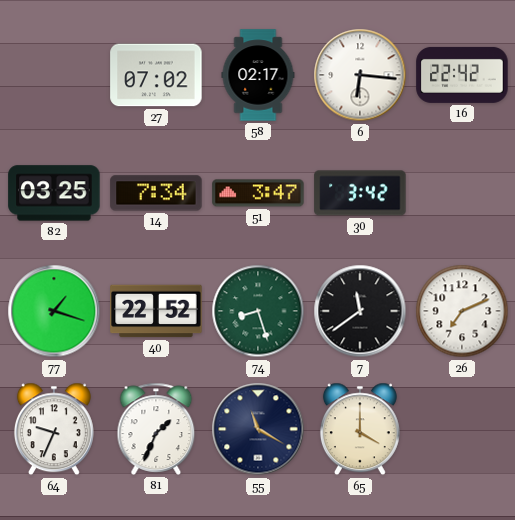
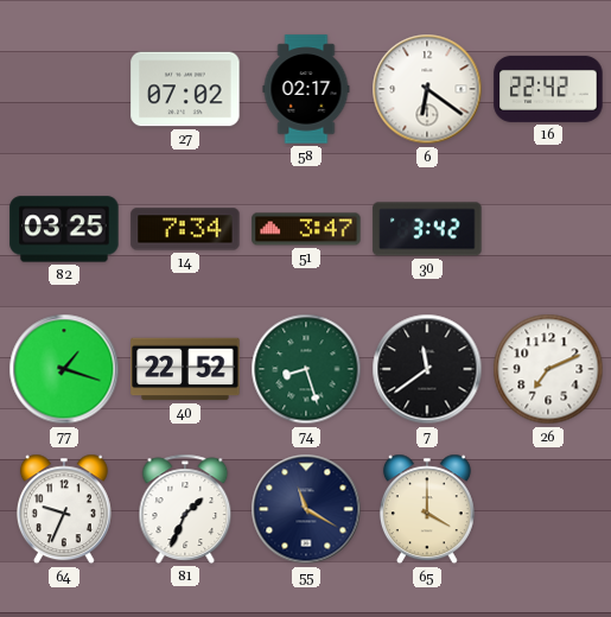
6: 6:16 -> 6:21 (427, 89)
